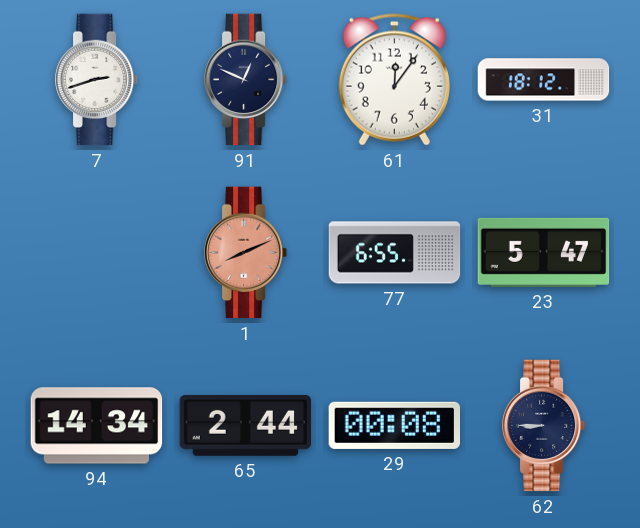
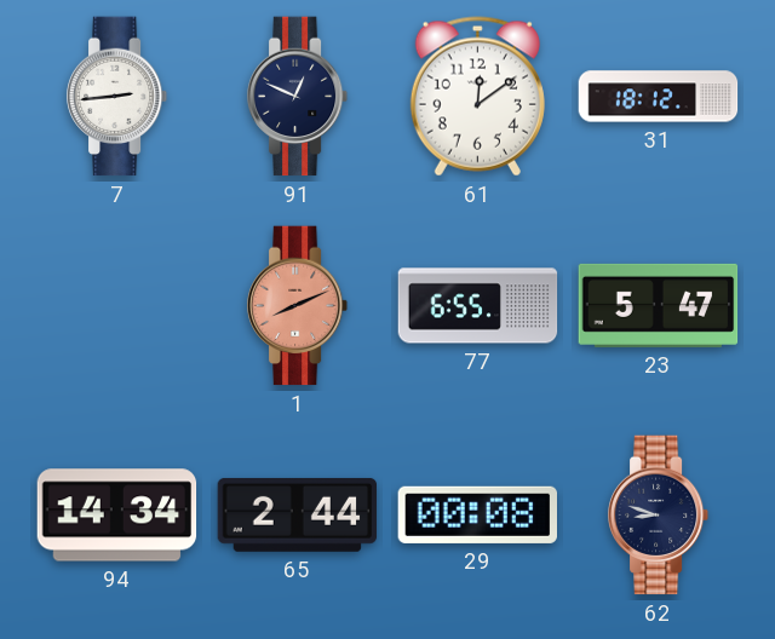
7: 2:42 -> 2:44 (117, 97)
61: 12:06 -> 12:09 (477, 97)
62: 8:45 -> 8:48 (659, 516)
